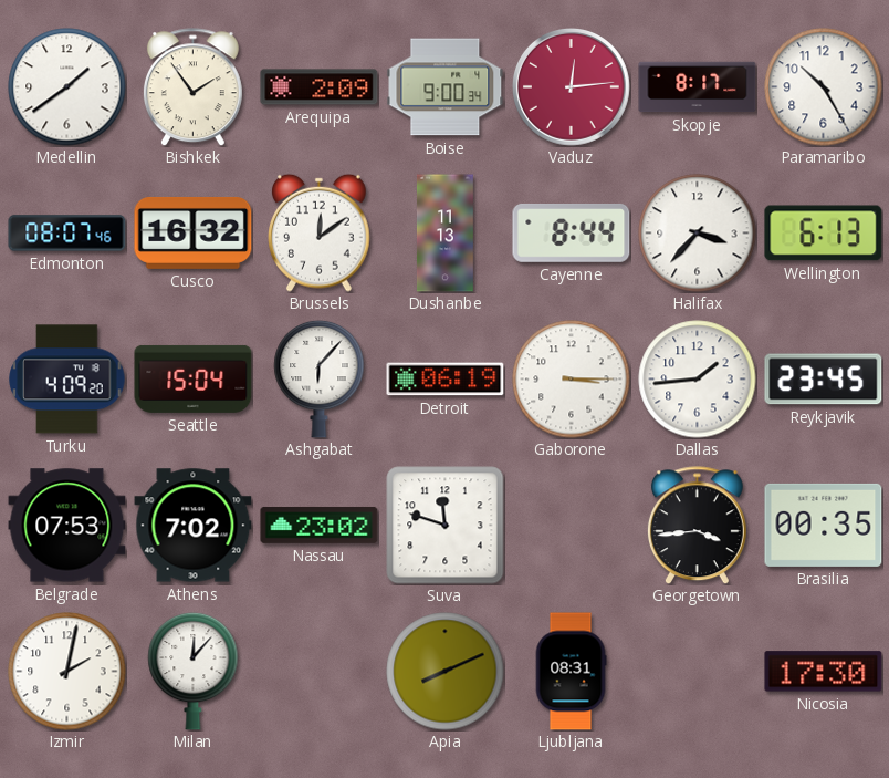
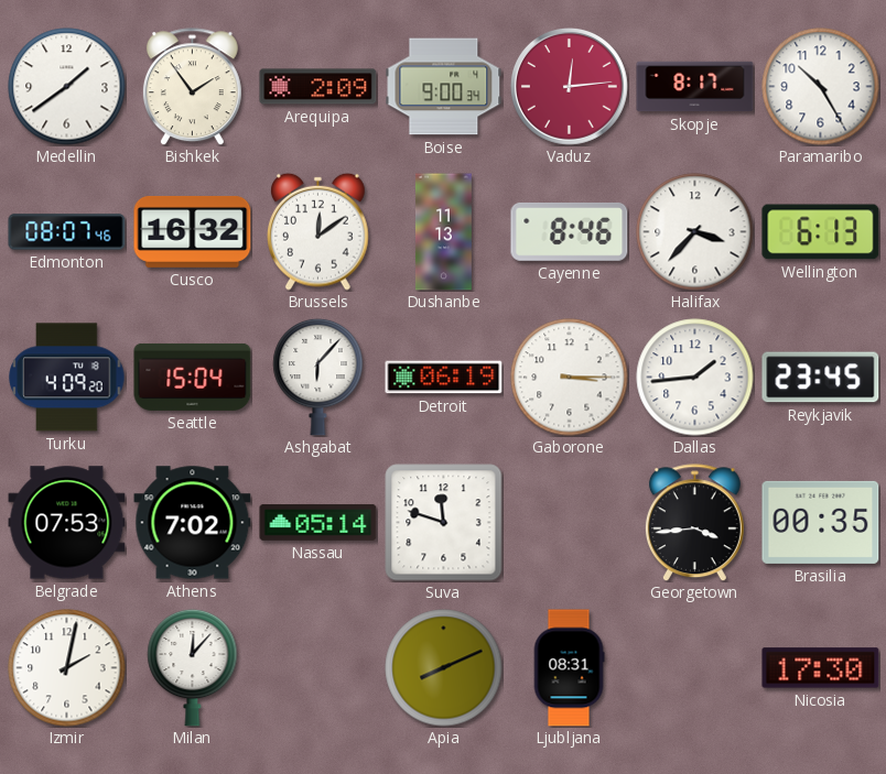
Cayenne: 8:44 -> 8:46 (570, 232)
Nassau: 23:02 -> 05:14 (318, 522)
